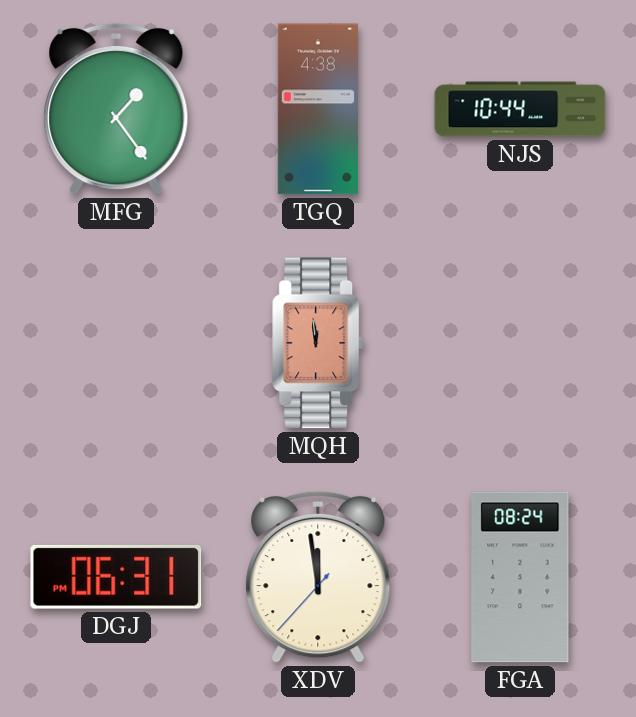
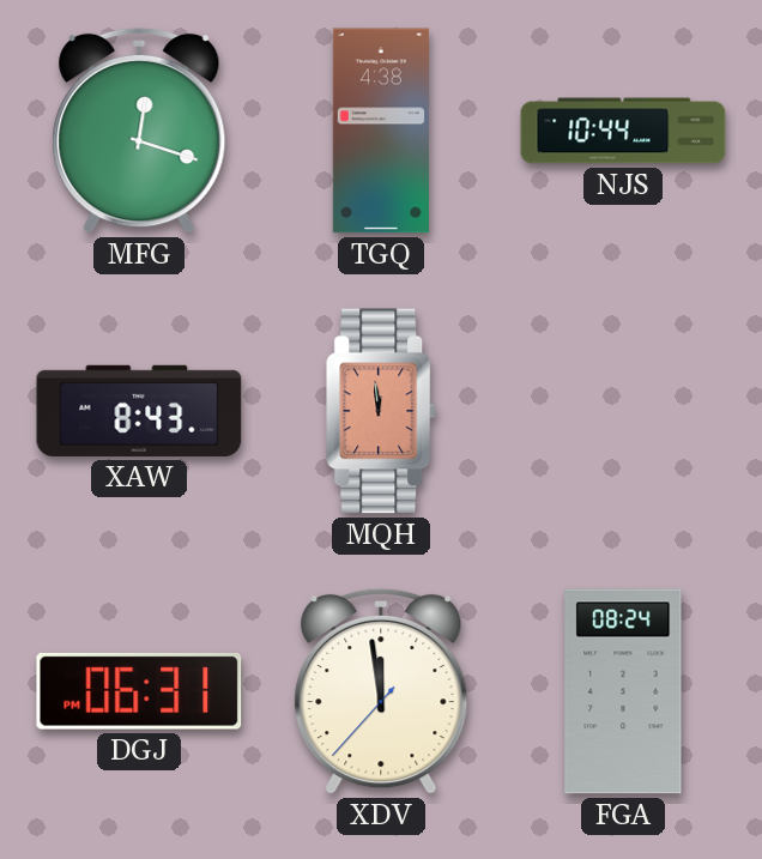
MFG: 1:24 -> 12:18 (139, 131)
XAW: none -> 8:43 (139, 411)
